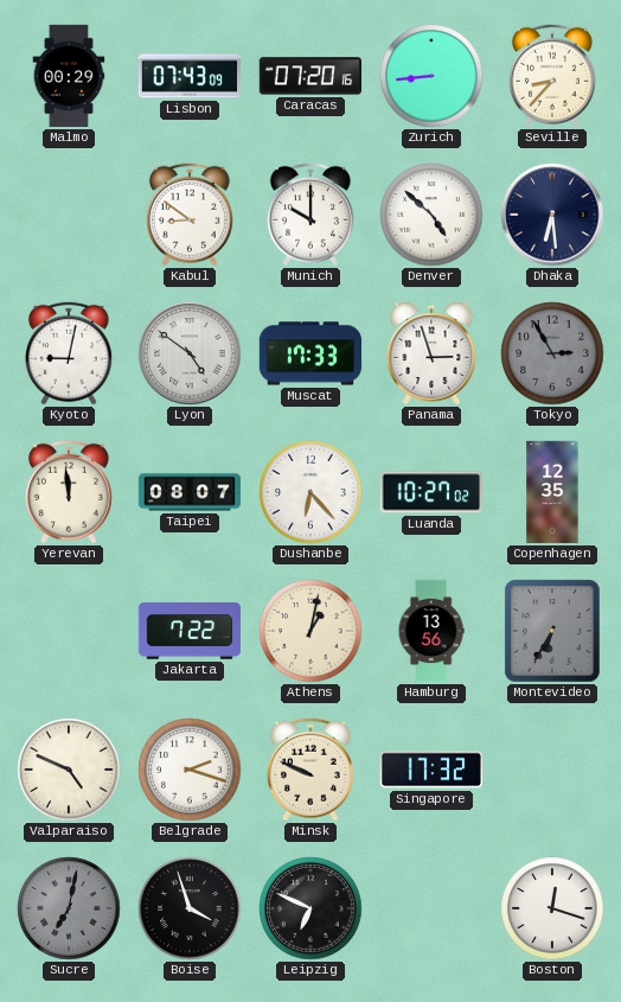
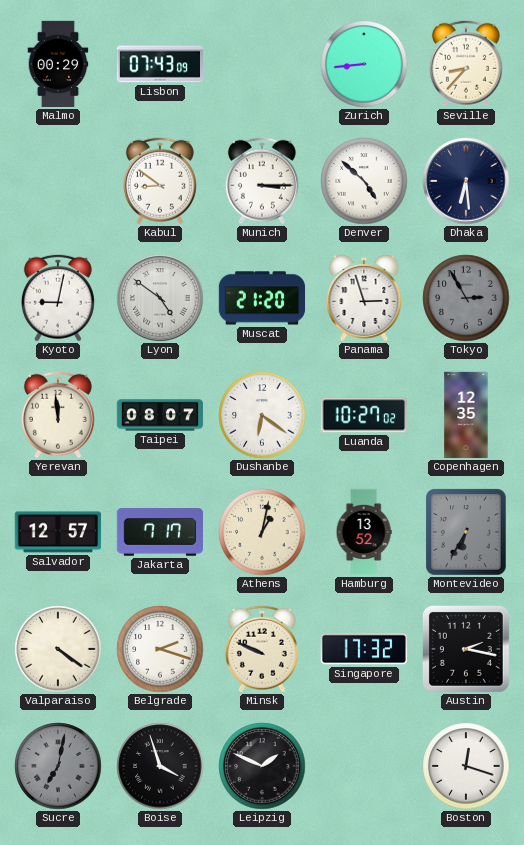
Caracas: 07:20 -> none (309, 76)
Munich: 10:00 -> 3:15 (262, 181)
Muscat: 17:33 -> 21:20 (262, 298)
Dushanbe: 6:23 -> 6:21 (262, 415)
Salvador: none -> 12:57 (58, 532)
Jakarta: 7:22 -> 7:17 (160, 532)
Hamburg: 13:56 -> 13:52 (364, 532)
Valparaiso: 4:49 -> 4:21 (58, 649)
Austin: none -> 2:17 (466, 649)
Leipzig: 6:49 -> 1:49 (262, 766)
